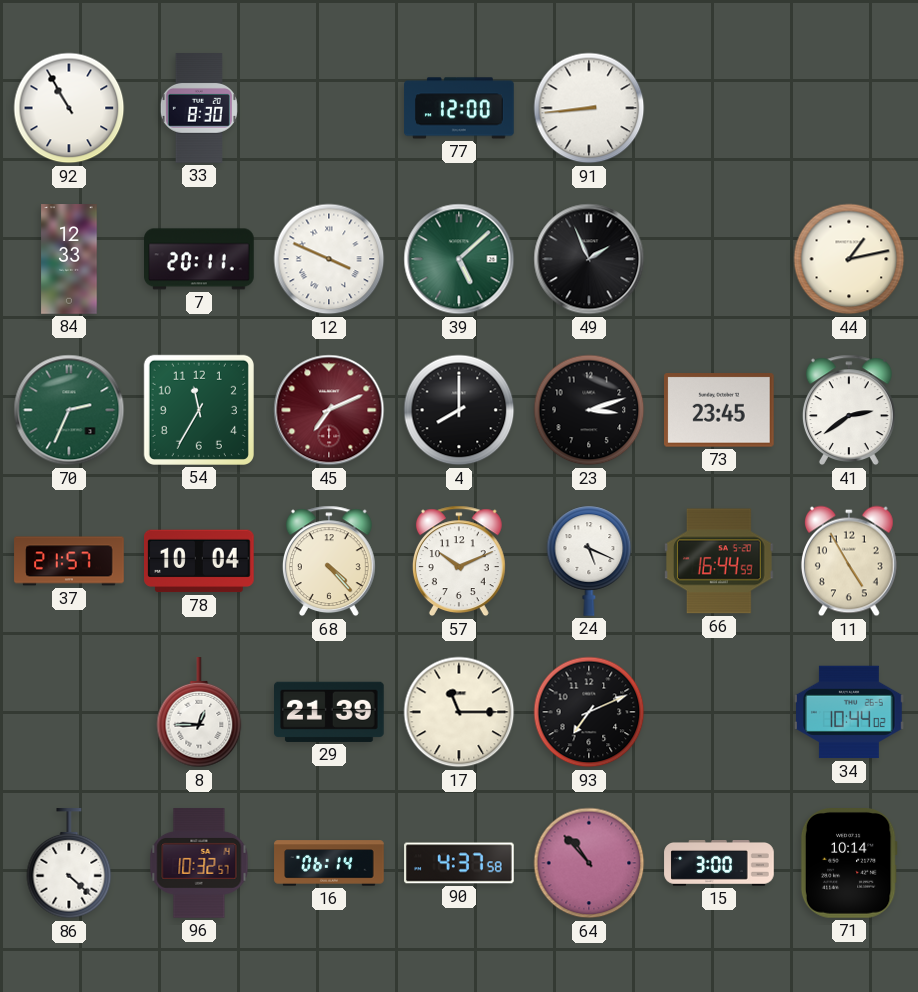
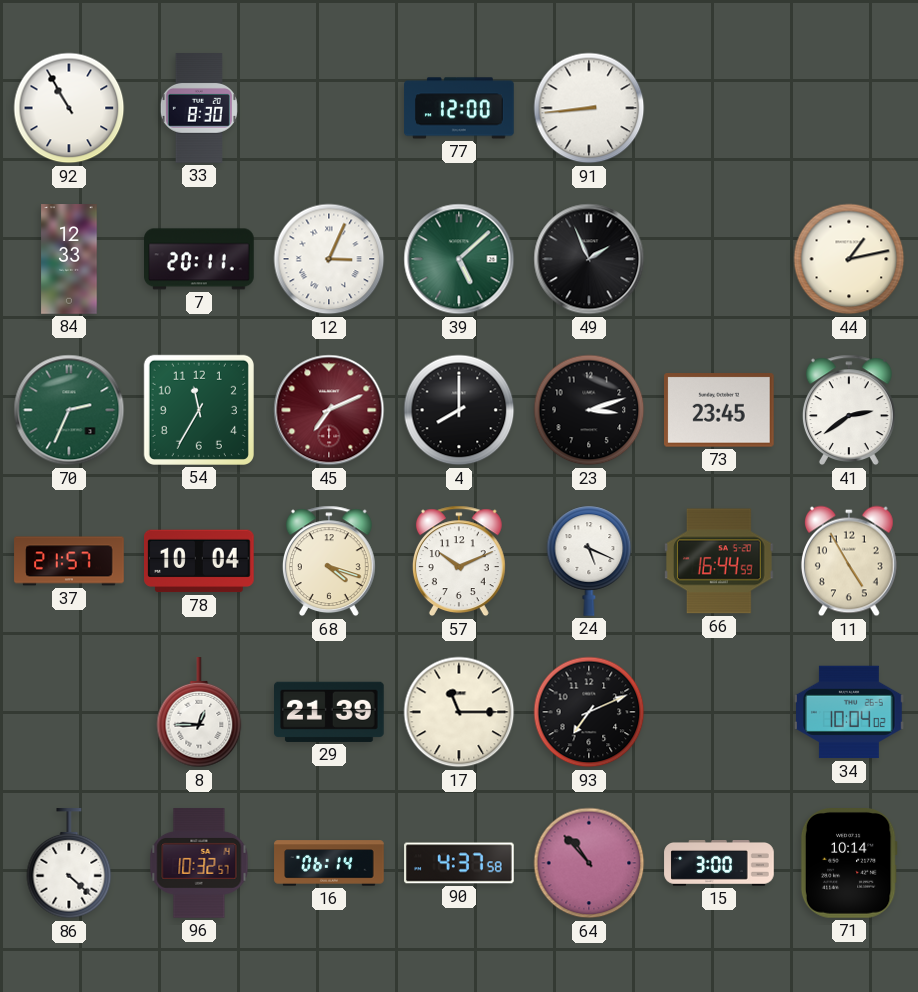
12: 3:49 -> 3:04 (329, 259)
68: 4:23 -> 4:18 (329, 561)
34: 10:44 -> 10:04 (849, 712)
